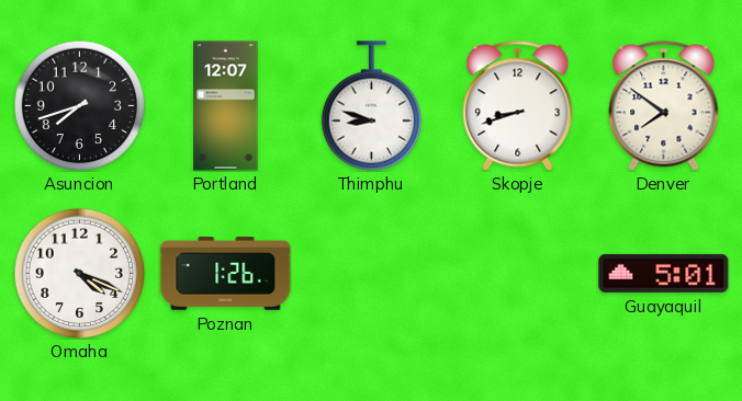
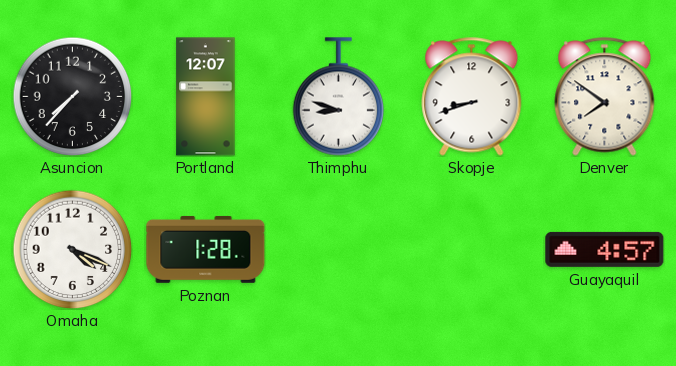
Asuncion: 7:42 -> 7:37 (72, 96)
Poznan: 1:26 -> 1:28 (206, 249)
Guayaquil: 5:01 -> 4:57 (605, 249)
